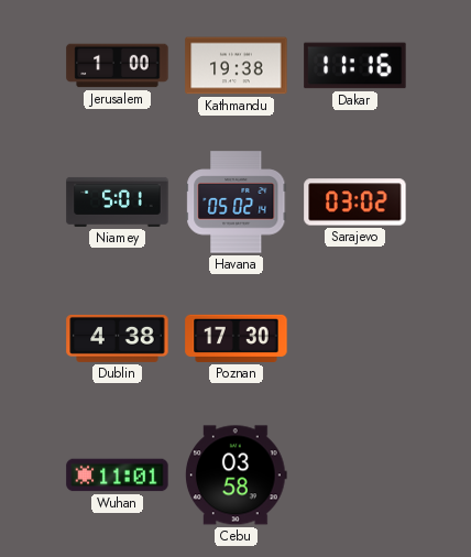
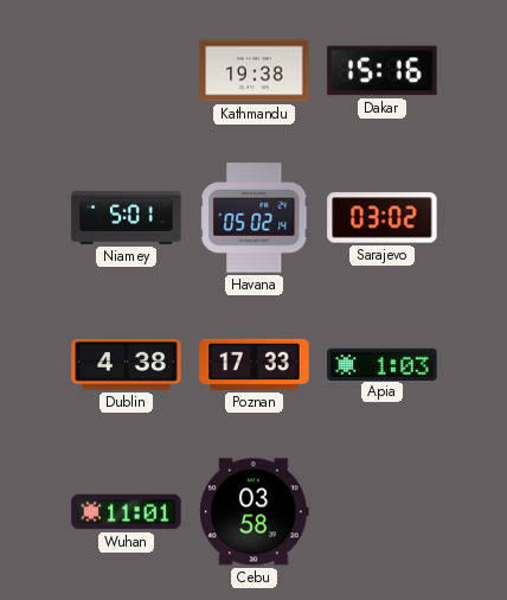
Jerusalem: 1:00 -> none (118, 66)
Dakar: 11:16 -> 15:16 (383, 71)
Poznan: 17:30 -> 17:33 (255, 364)
Apia: none -> 1:03 (383, 364)
